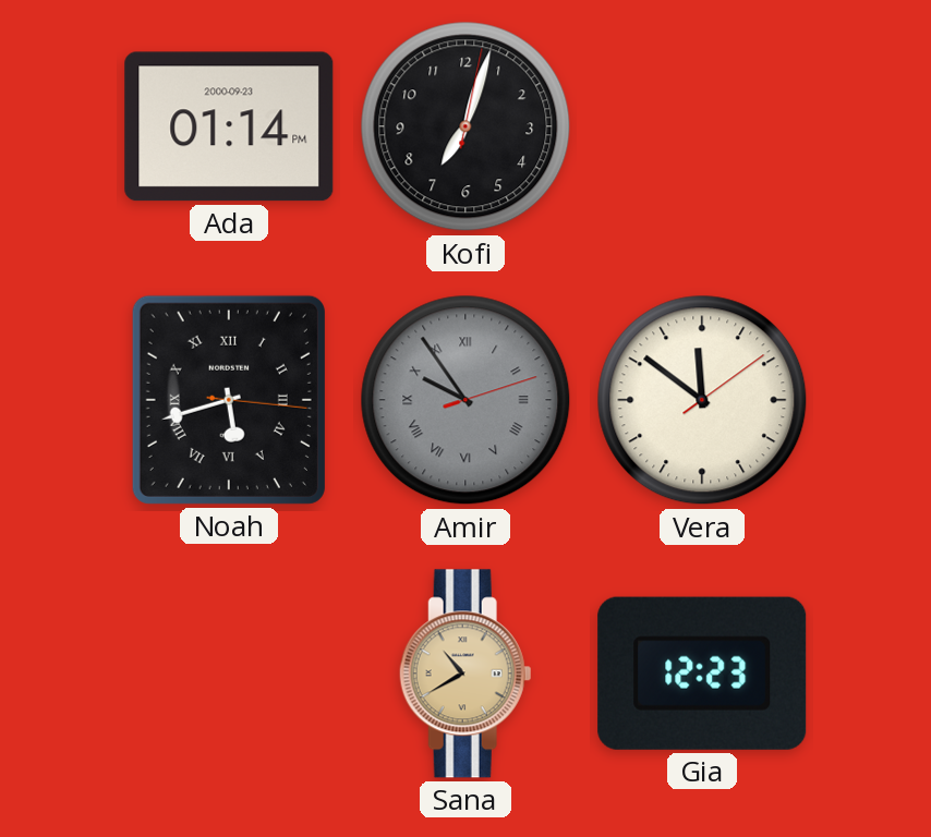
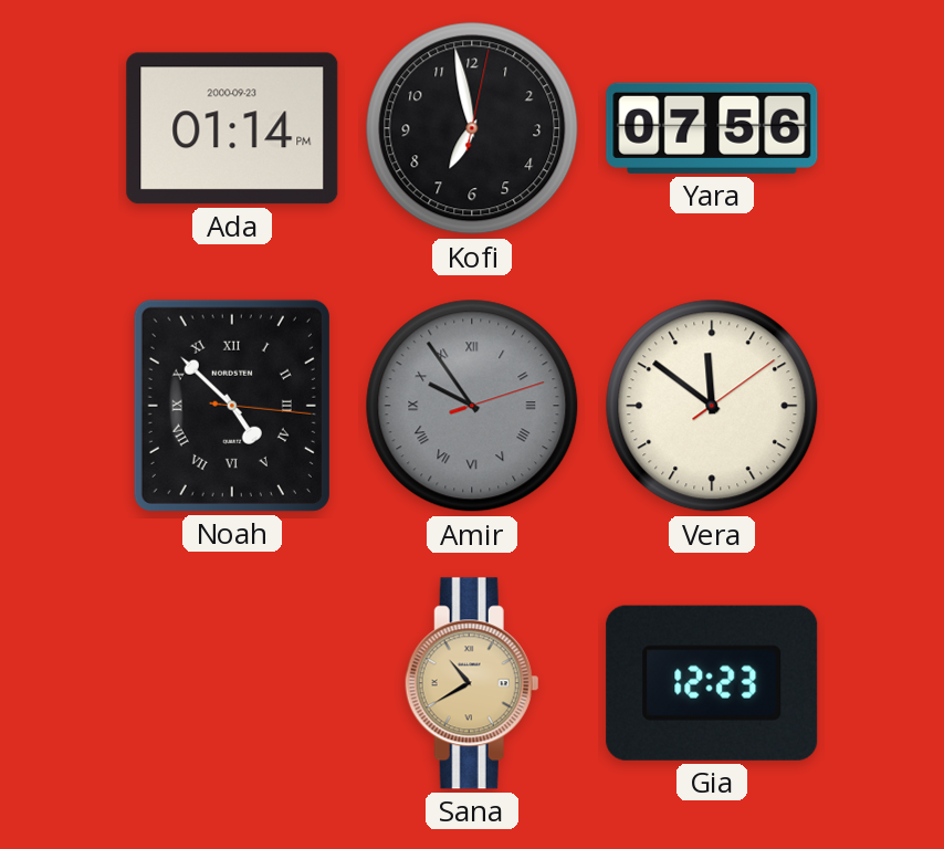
Kofi: 7:03 -> 6:58 (472, 128)
Yara: none -> 07:56 (712, 128)
Noah: 5:42 -> 4:52 (232, 406)
